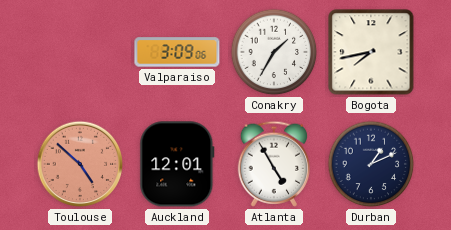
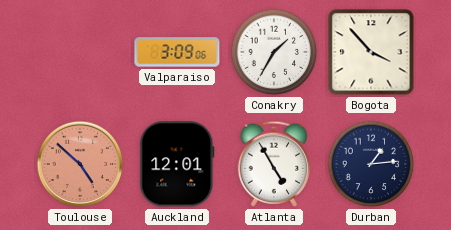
Bogota: 7:43 -> 3:53 (371, 52)
Durban: 1:11 -> 1:14 (371, 164)
